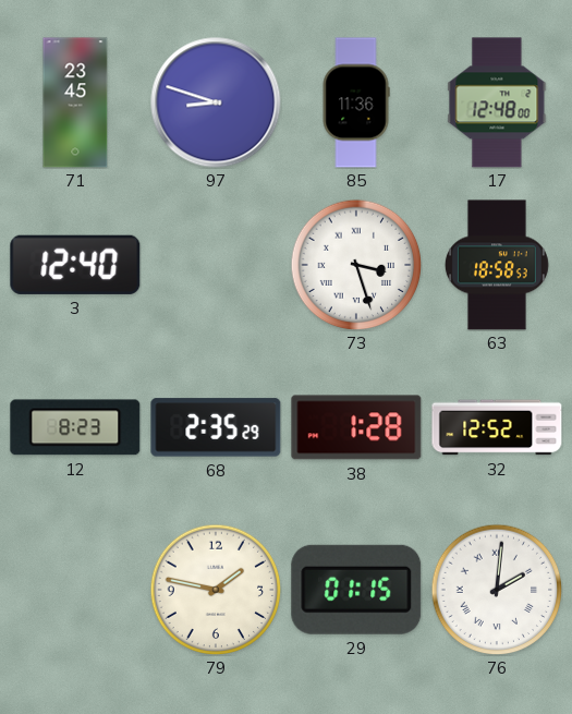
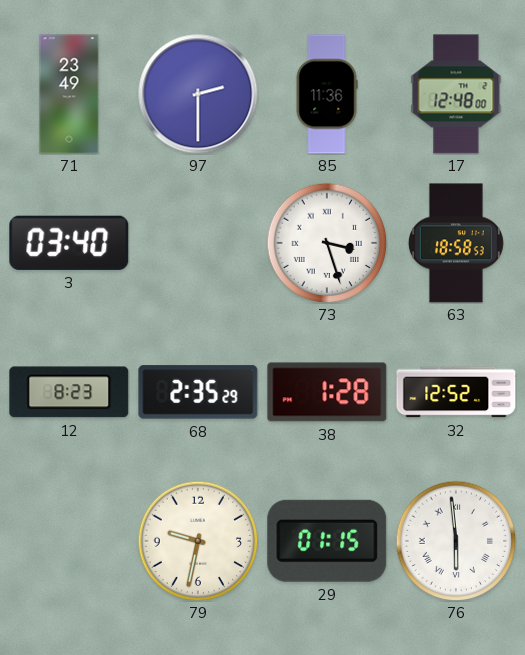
71: 23:45 -> 23:49 (69, 94)
97: 8:48 -> 2:30 (198, 94)
3: 12:40 -> 03:40 (69, 243)
79: 1:47 -> 9:32 (198, 541)
76: 2:01 -> 5:59 (456, 541)
